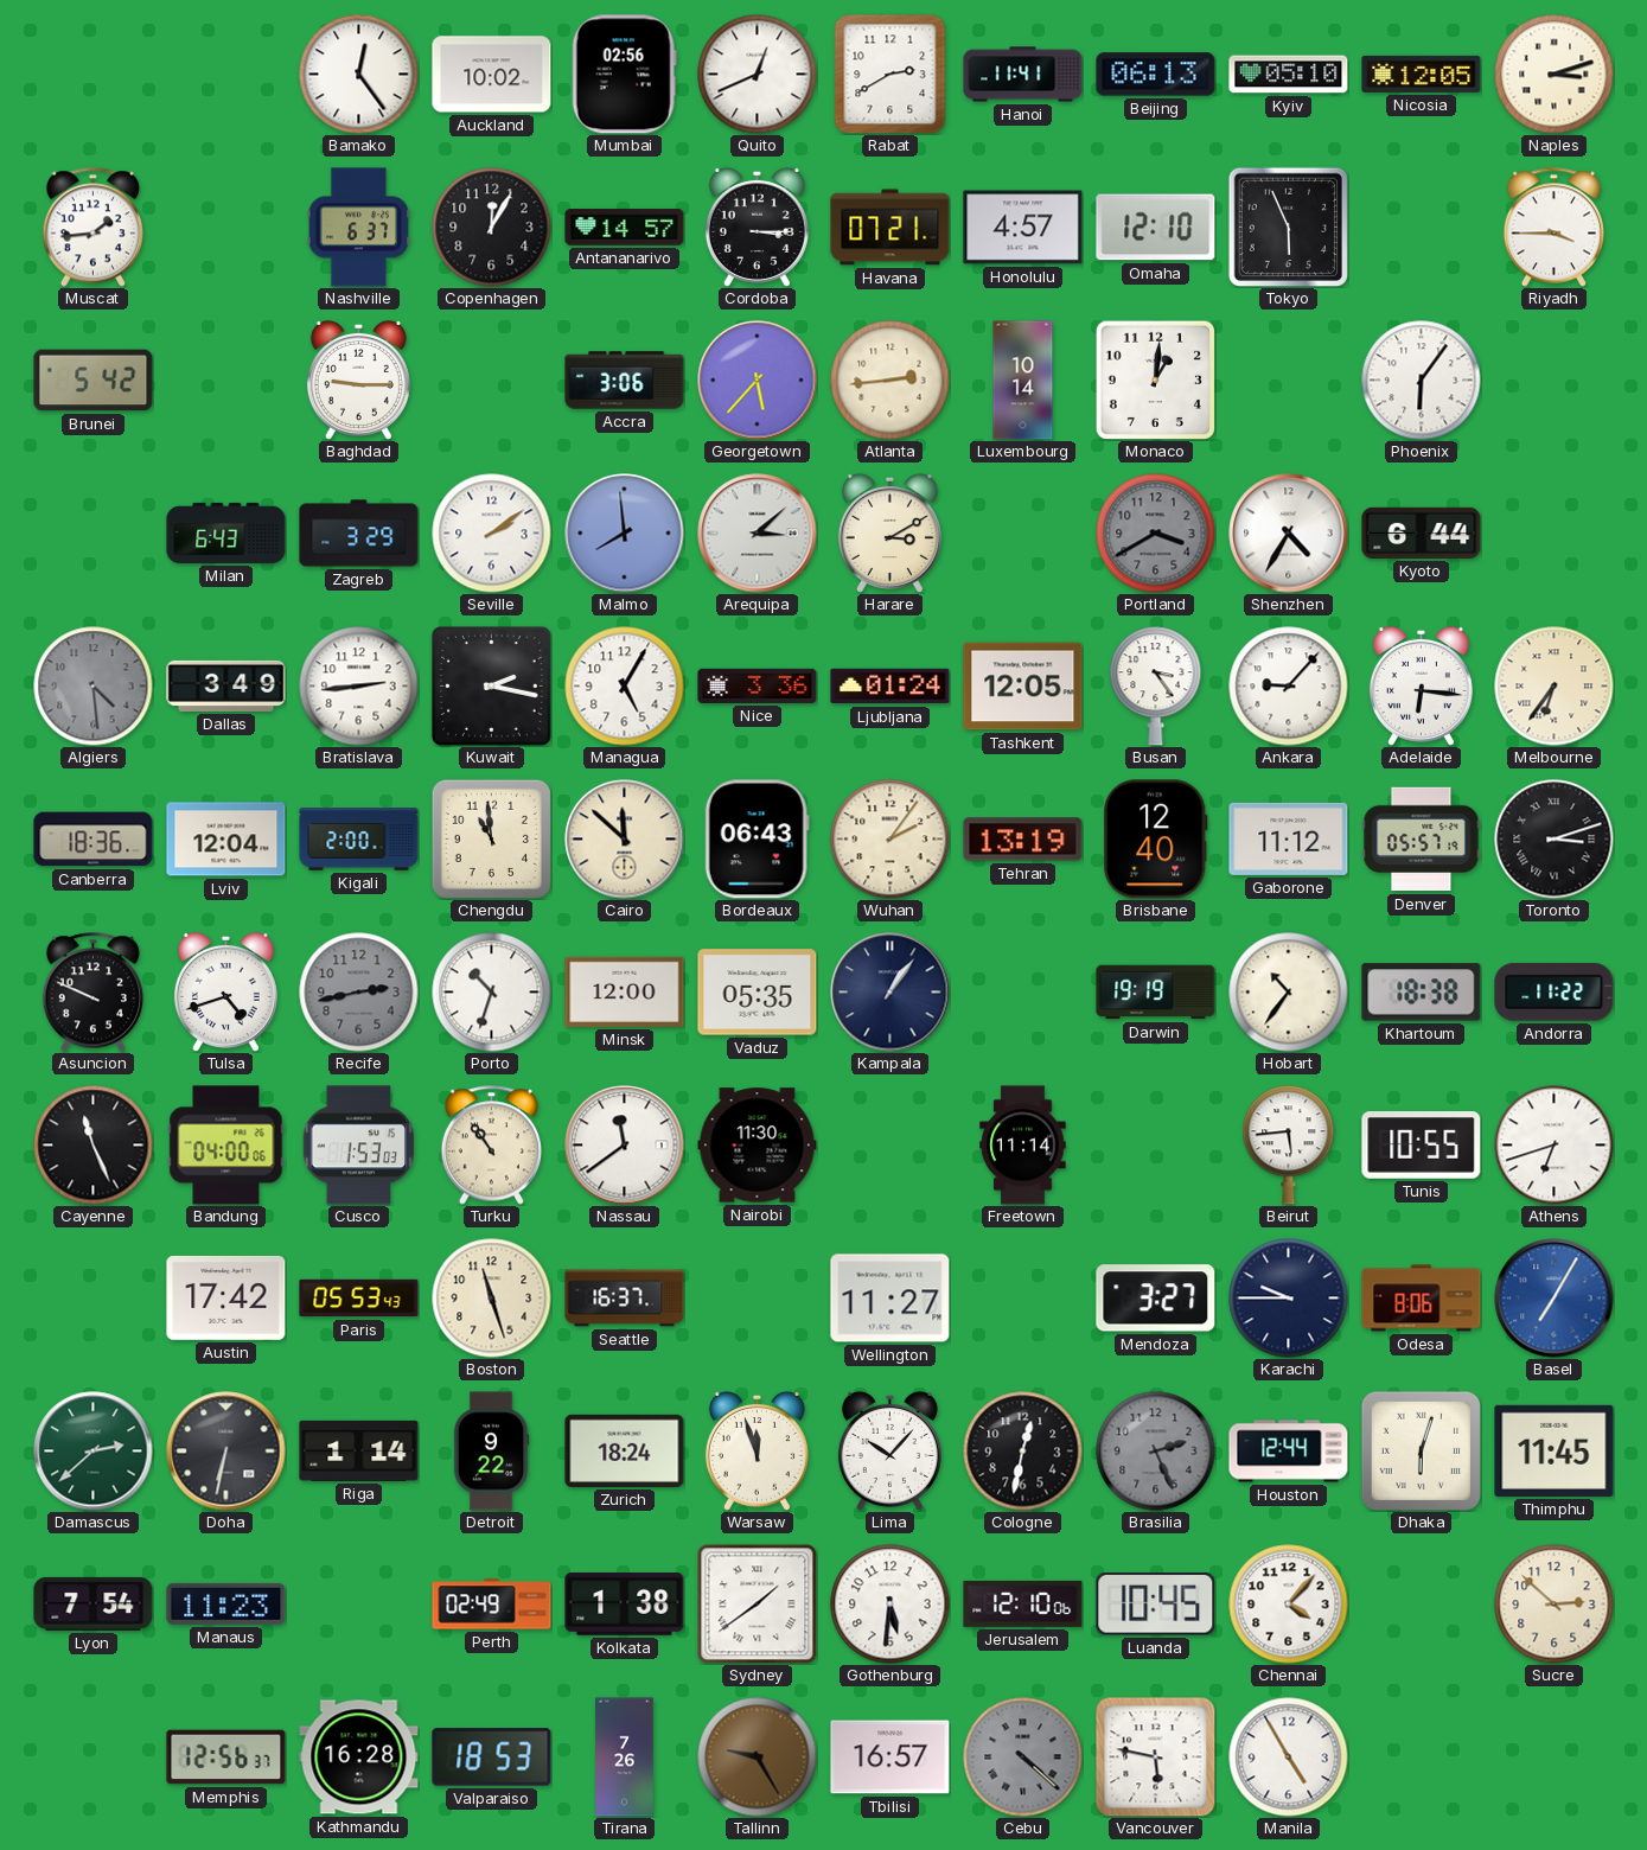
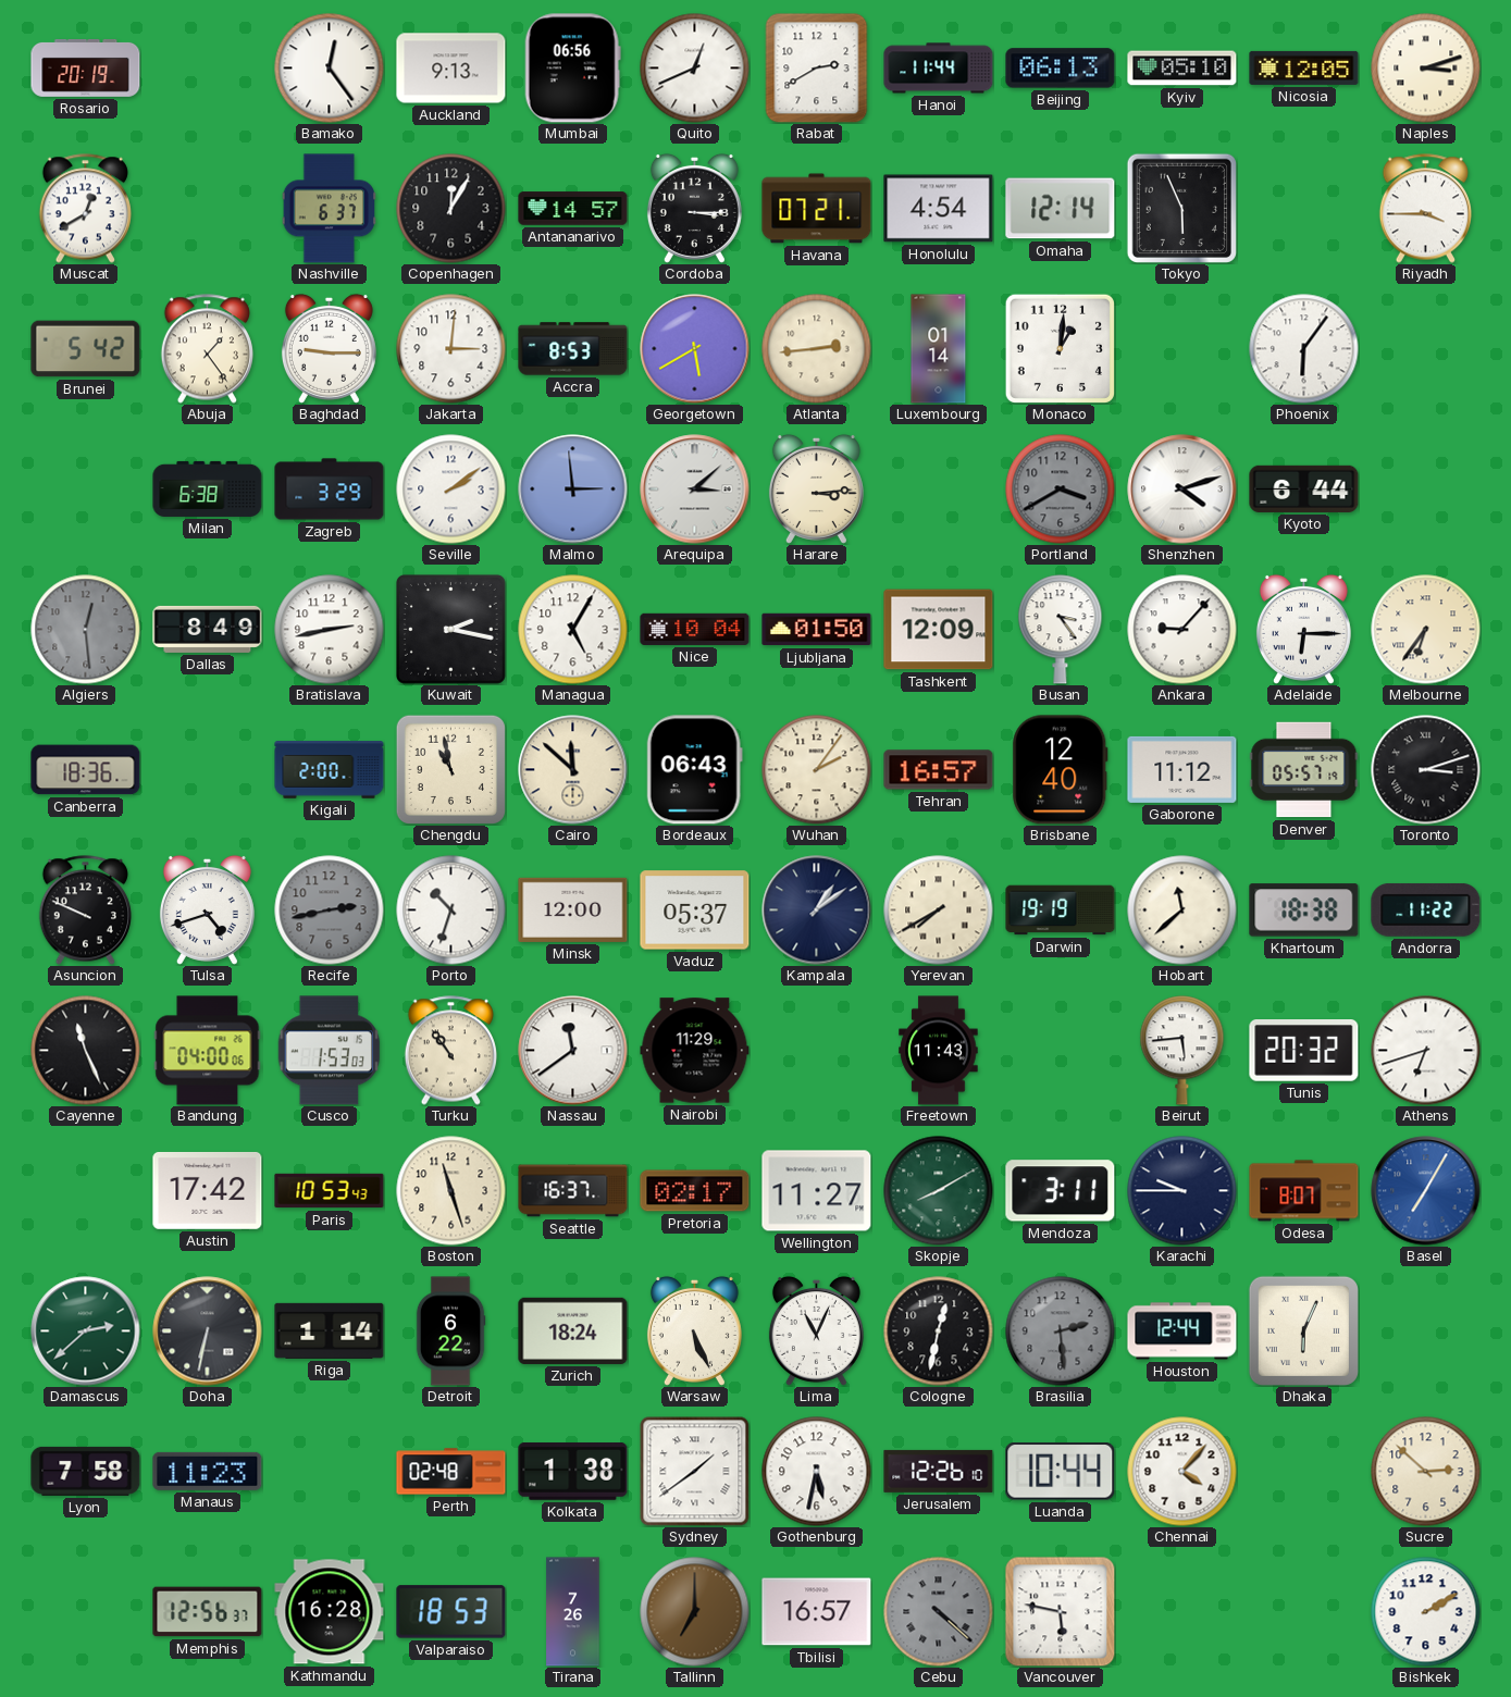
Rosario: none -> 20:19 (86, 67)
Auckland: 10:02 -> 9:13 (451, 69)
Mumbai: 02:56 -> 06:56 (572, 69)
Hanoi: 11:41 -> 11:44 (939, 69)
Muscat: 1:44 -> 12:40 (85, 209)
Honolulu: 4:57 -> 4:54 (939, 209)
Omaha: 12:10 -> 12:14 (1061, 209)
Abuja: none -> 1:24 (207, 349)
Jakarta: none -> 3:01 (451, 349)
Accra: 3:06 -> 8:53 (573, 349)
Georgetown: 5:37 -> 5:40 (695, 349)
Luxembourg: 10:14 -> 01:14 (939, 349)
Milan: 6:43 -> 6:38 (208, 488)
Malmo: 7:59 -> 2:59 (573, 490)
Harare: 3:10 -> 3:14 (816, 488)
Shenzhen: 4:35 -> 4:12 (1182, 490)
Algiers: 4:29 -> 12:29 (86, 630)
Dallas: 3:49 -> 8:49 (208, 629)
Bratislava: 2:44 -> 2:43 (330, 630)
Nice: 3:36 -> 10:04 (695, 629)
Ljubljana: 01:24 -> 01:50 (817, 630)
Tashkent: 12:05 -> 12:09 (939, 630)
Adelaide: 6:16 -> 6:15 (1303, 629)
Lviv: 12:04 -> none (226, 840)
Chengdu: 10:59 -> 10:58 (450, 769)
Tehran: 13:19 -> 16:57 (939, 770)
Vaduz: 05:35 -> 05:37 (695, 911)
Kampala: 1:06 -> 1:09 (817, 911)
Yerevan: none -> 7:40 (939, 911)
Hobart: 10:36 -> 11:38 (1182, 911)
Nairobi: 11:30 -> 11:29 (695, 1051)
Freetown: 11:14 -> 11:43 (939, 1051)
Tunis: 10:55 -> 20:32 (1304, 1051)
Paris: 05:53 -> 10:53 (330, 1191)
Pretoria: none -> 02:17 (695, 1191)
Skopje: none -> 8:10 (939, 1191)
Mendoza: 3:27 -> 3:11 (1061, 1191)
Odesa: 8:06 -> 8:07 (1304, 1191)
Detroit: 9:22 -> 6:22 (450, 1331)
Warsaw: 11:57 -> 5:26 (694, 1330)
Lima: 10:07 -> 11:04 (816, 1330)
Brasilia: 2:26 -> 2:29 (1061, 1331)
Dhaka: 6:03 -> 6:04 (1303, 1330)
Thimphu: 11:45 -> none (1555, 1450)
Lyon: 7:54 -> 7:58 (86, 1471)
Perth: 02:49 -> 02:48 (451, 1472)
Gothenburg: 5:31 -> 5:32 (817, 1472)
Jerusalem: 12:10 -> 12:26 (939, 1471)
Luanda: 10:45 -> 10:44 (1061, 1472)
Tallinn: 9:25 -> 7:00 (695, 1612)
Manila: 4:55 -> none (1289, 1757)
Bishkek: none -> 2:10 (1426, 1612)
